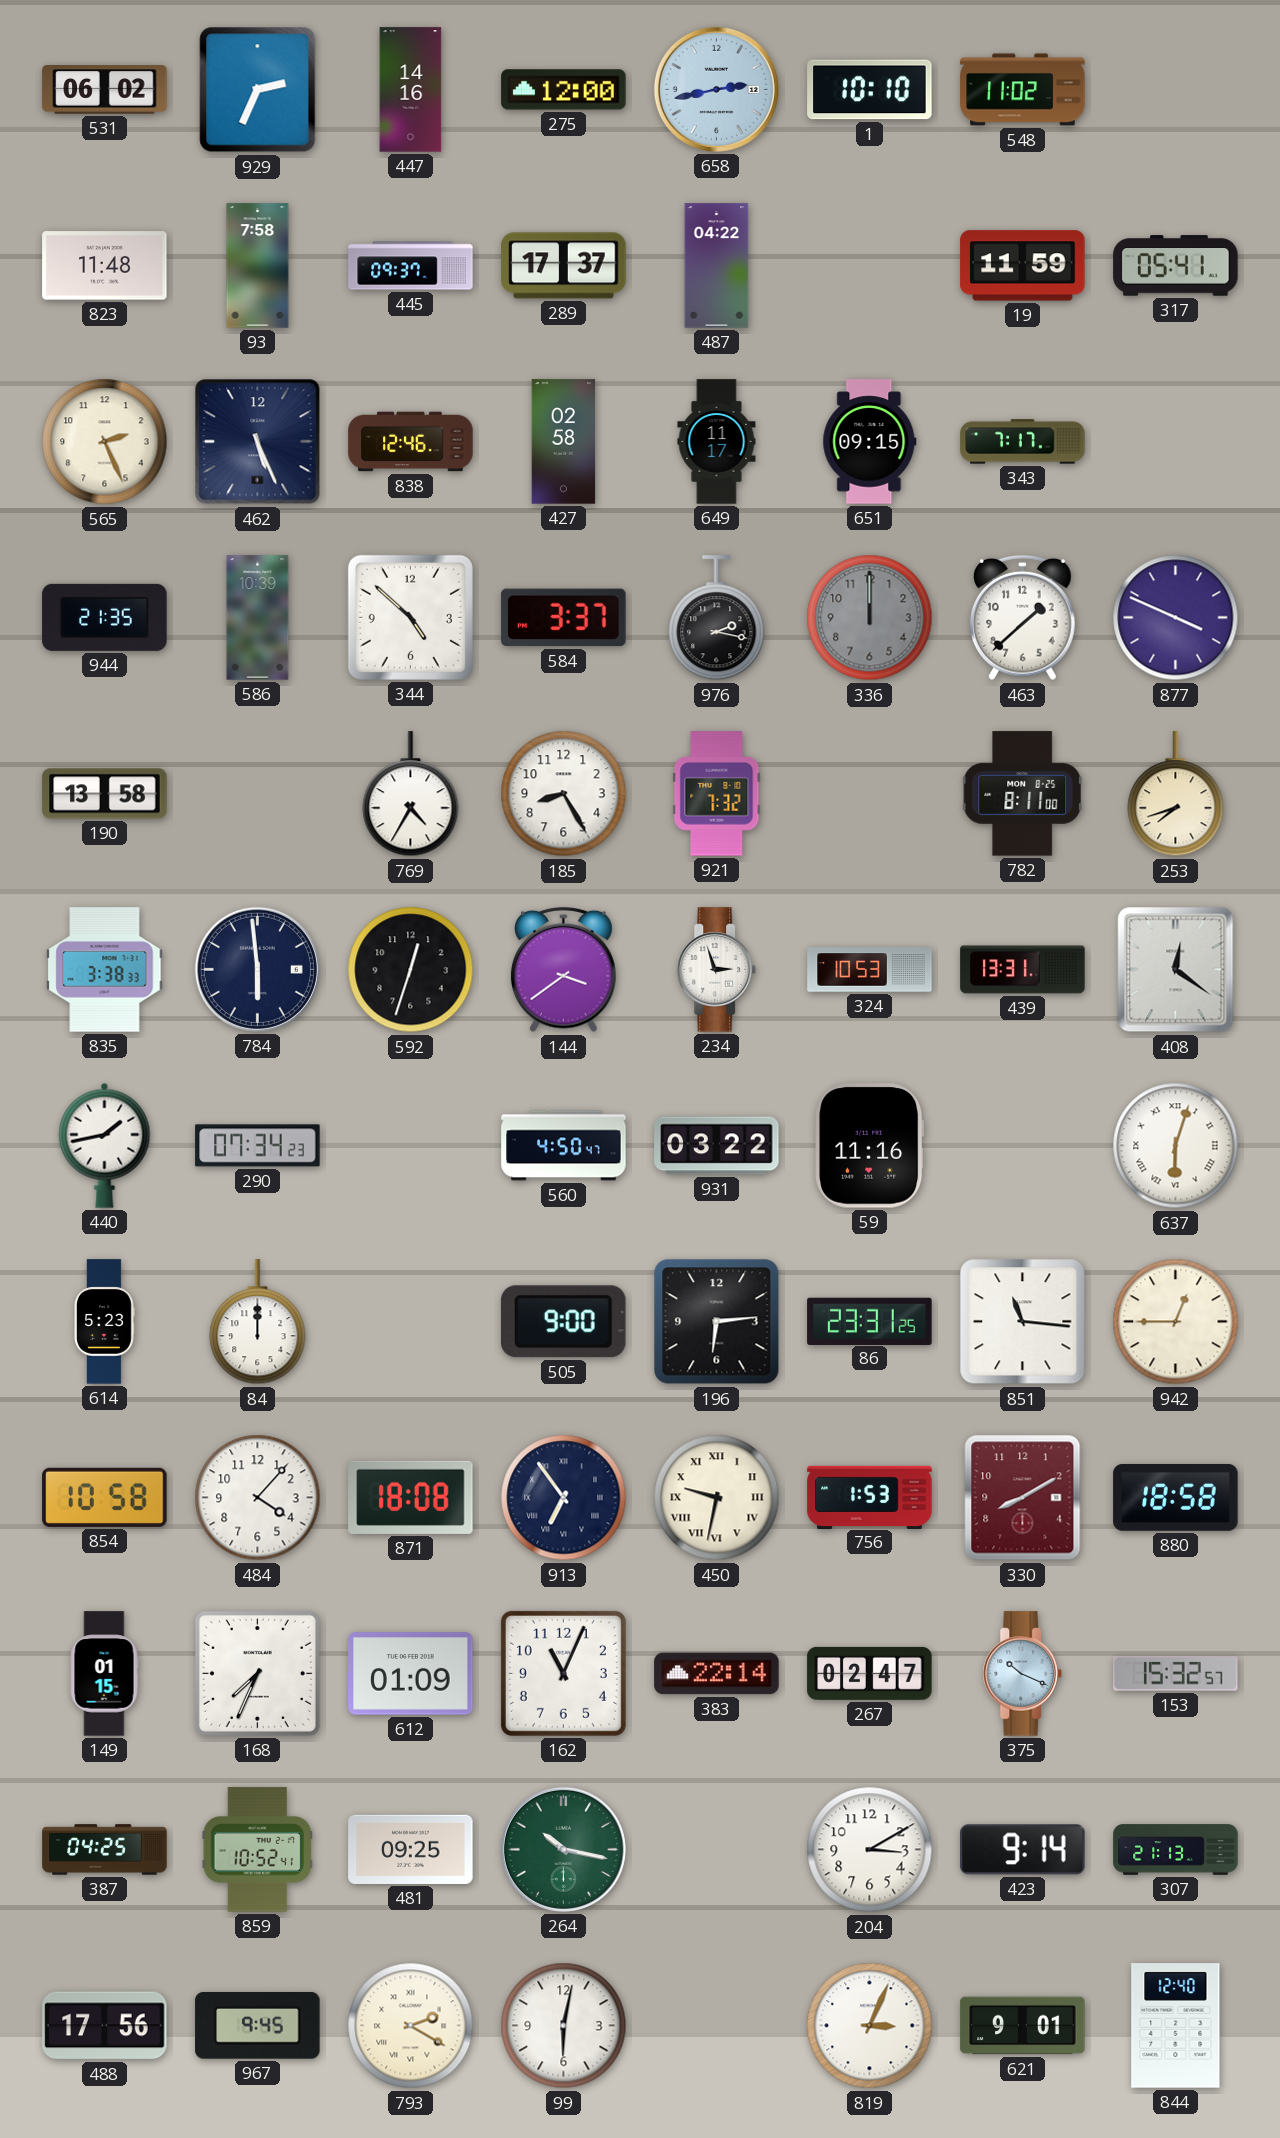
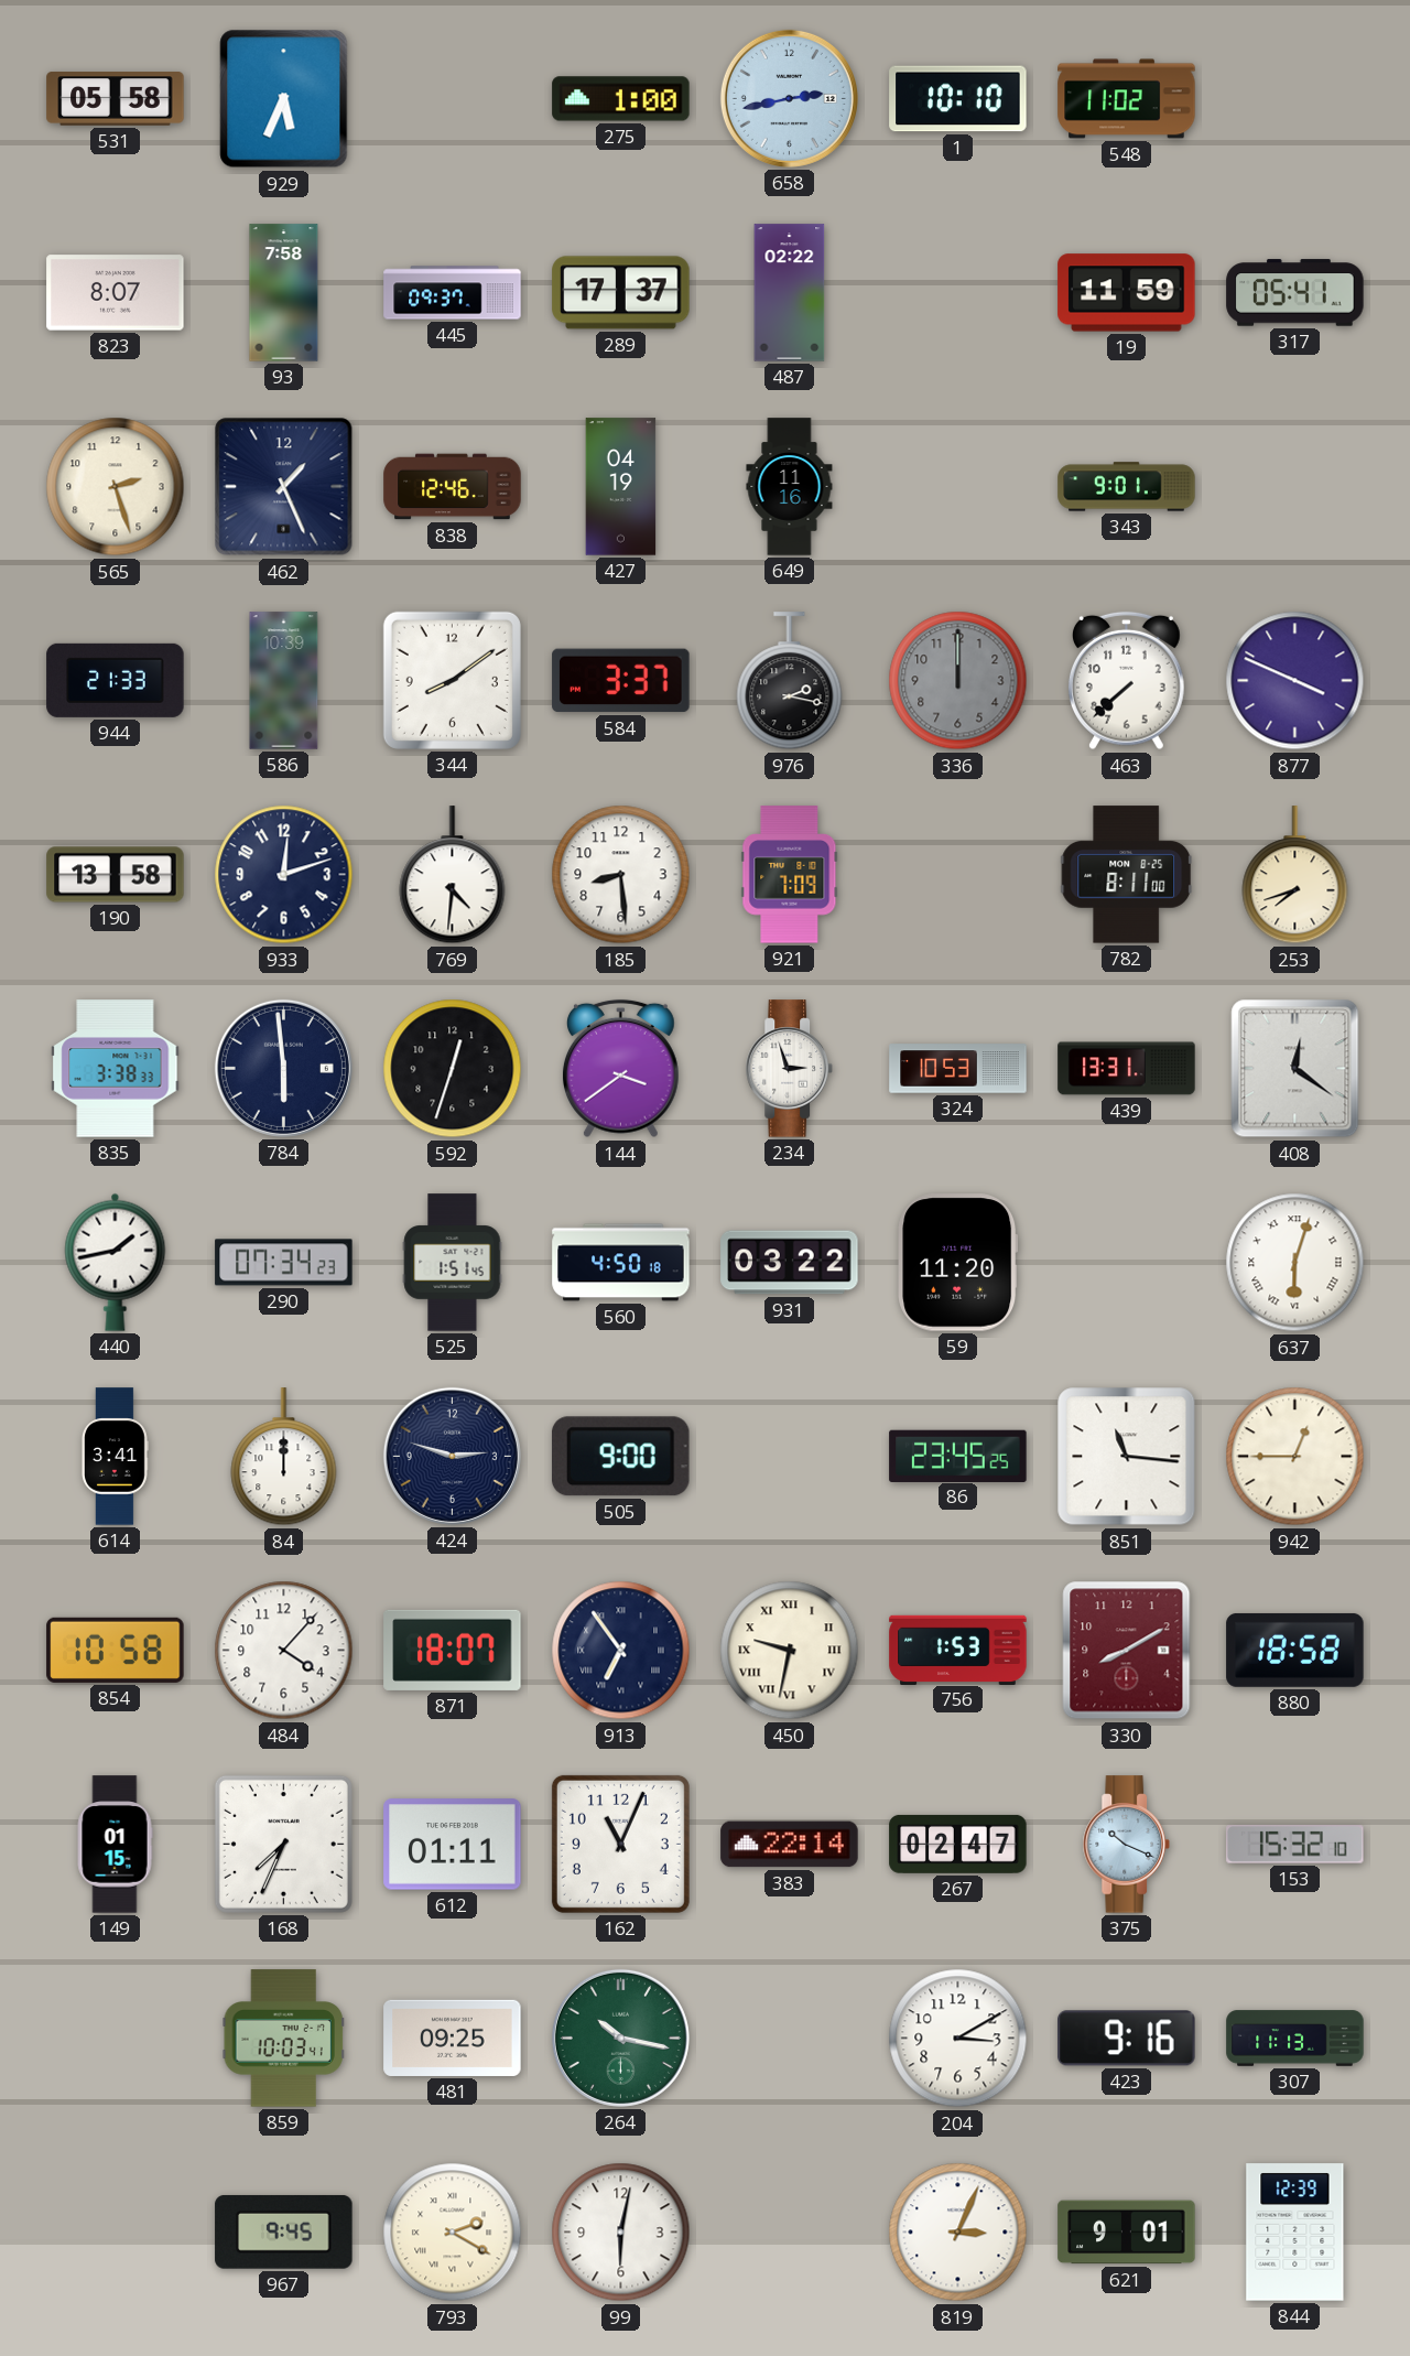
531: 06:02 -> 05:58 (116, 99)
929: 2:34 -> 5:34 (284, 99)
447: 14:16 -> none (411, 90)
275: 12:00 -> 1:00 (621, 99)
823: 11:48 -> 8:07 (116, 293)
487: 04:22 -> 02:22 (790, 293)
565: 2:26 -> 2:27 (116, 487)
462: 5:26 -> 1:26 (284, 487)
427: 02:58 -> 04:19 (621, 487)
649: 11:17 -> 11:16 (790, 487)
651: 09:15 -> none (870, 442)
343: 7:17 -> 9:01 (1127, 487)
944: 21:35 -> 21:33 (116, 680)
344: 4:52 -> 8:09 (452, 680)
463: 1:38 -> 7:38 (1126, 681)
933: none -> 12:12 (284, 875)
769: 4:35 -> 4:31 (453, 875)
185: 8:25 -> 8:29 (621, 875)
921: 7:32 -> 7:09 (790, 875)
525: none -> 1:51 (453, 1263)
560: 4:50:47 -> 4:50:18 (621, 1263)
59: 11:16 -> 11:20 (958, 1263)
614: 5:23 -> 3:41 (115, 1457)
424: none -> 2:48 (452, 1456)
196: 6:14 -> none (717, 1322)
86: 23:31 -> 23:45 (958, 1456)
871: 18:08 -> 18:07 (453, 1650)
612: 01:09 -> 01:11 (453, 1845)
153: 15:32:57 -> 15:32:10 (1295, 1845)
387: 04:25 -> none (105, 1850)
859: 10:52 -> 10:03 (283, 2039)
423: 9:14 -> 9:16 (1127, 2039)
307: 21:13 -> 11:13 (1295, 2039)
488: 17:56 -> none (105, 2026)
844: 12:40 -> 12:39 (1295, 2233)
